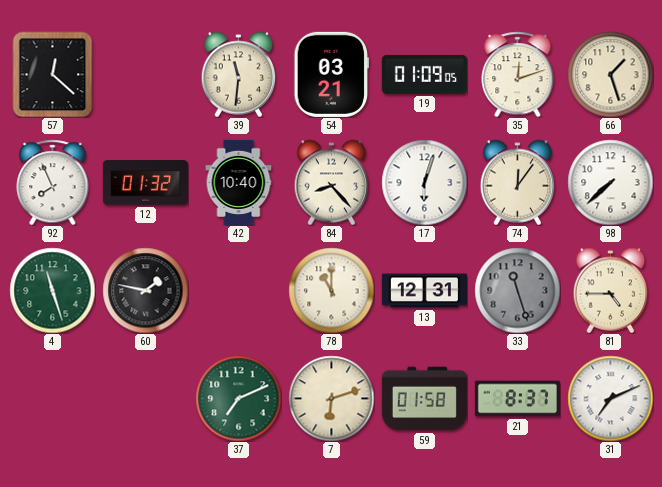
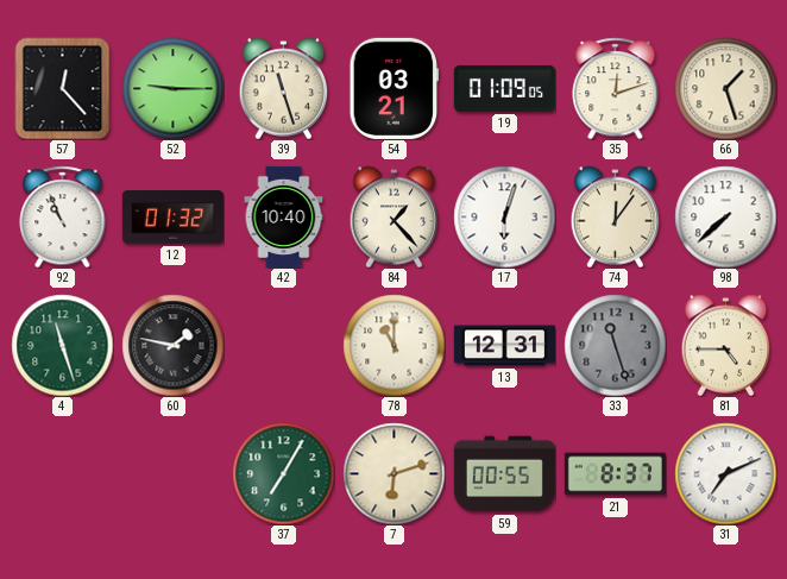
57: 12:22 -> 12:23 (63, 88)
52: none -> 9:15 (172, 88)
39: 11:31 -> 11:27 (284, 88)
92: 7:56 -> 10:56 (63, 216)
84: 8:23 -> 1:23 (395, 216)
37: 7:11 -> 7:05 (283, 473)
59: 01:58 -> 00:55 (504, 474)
